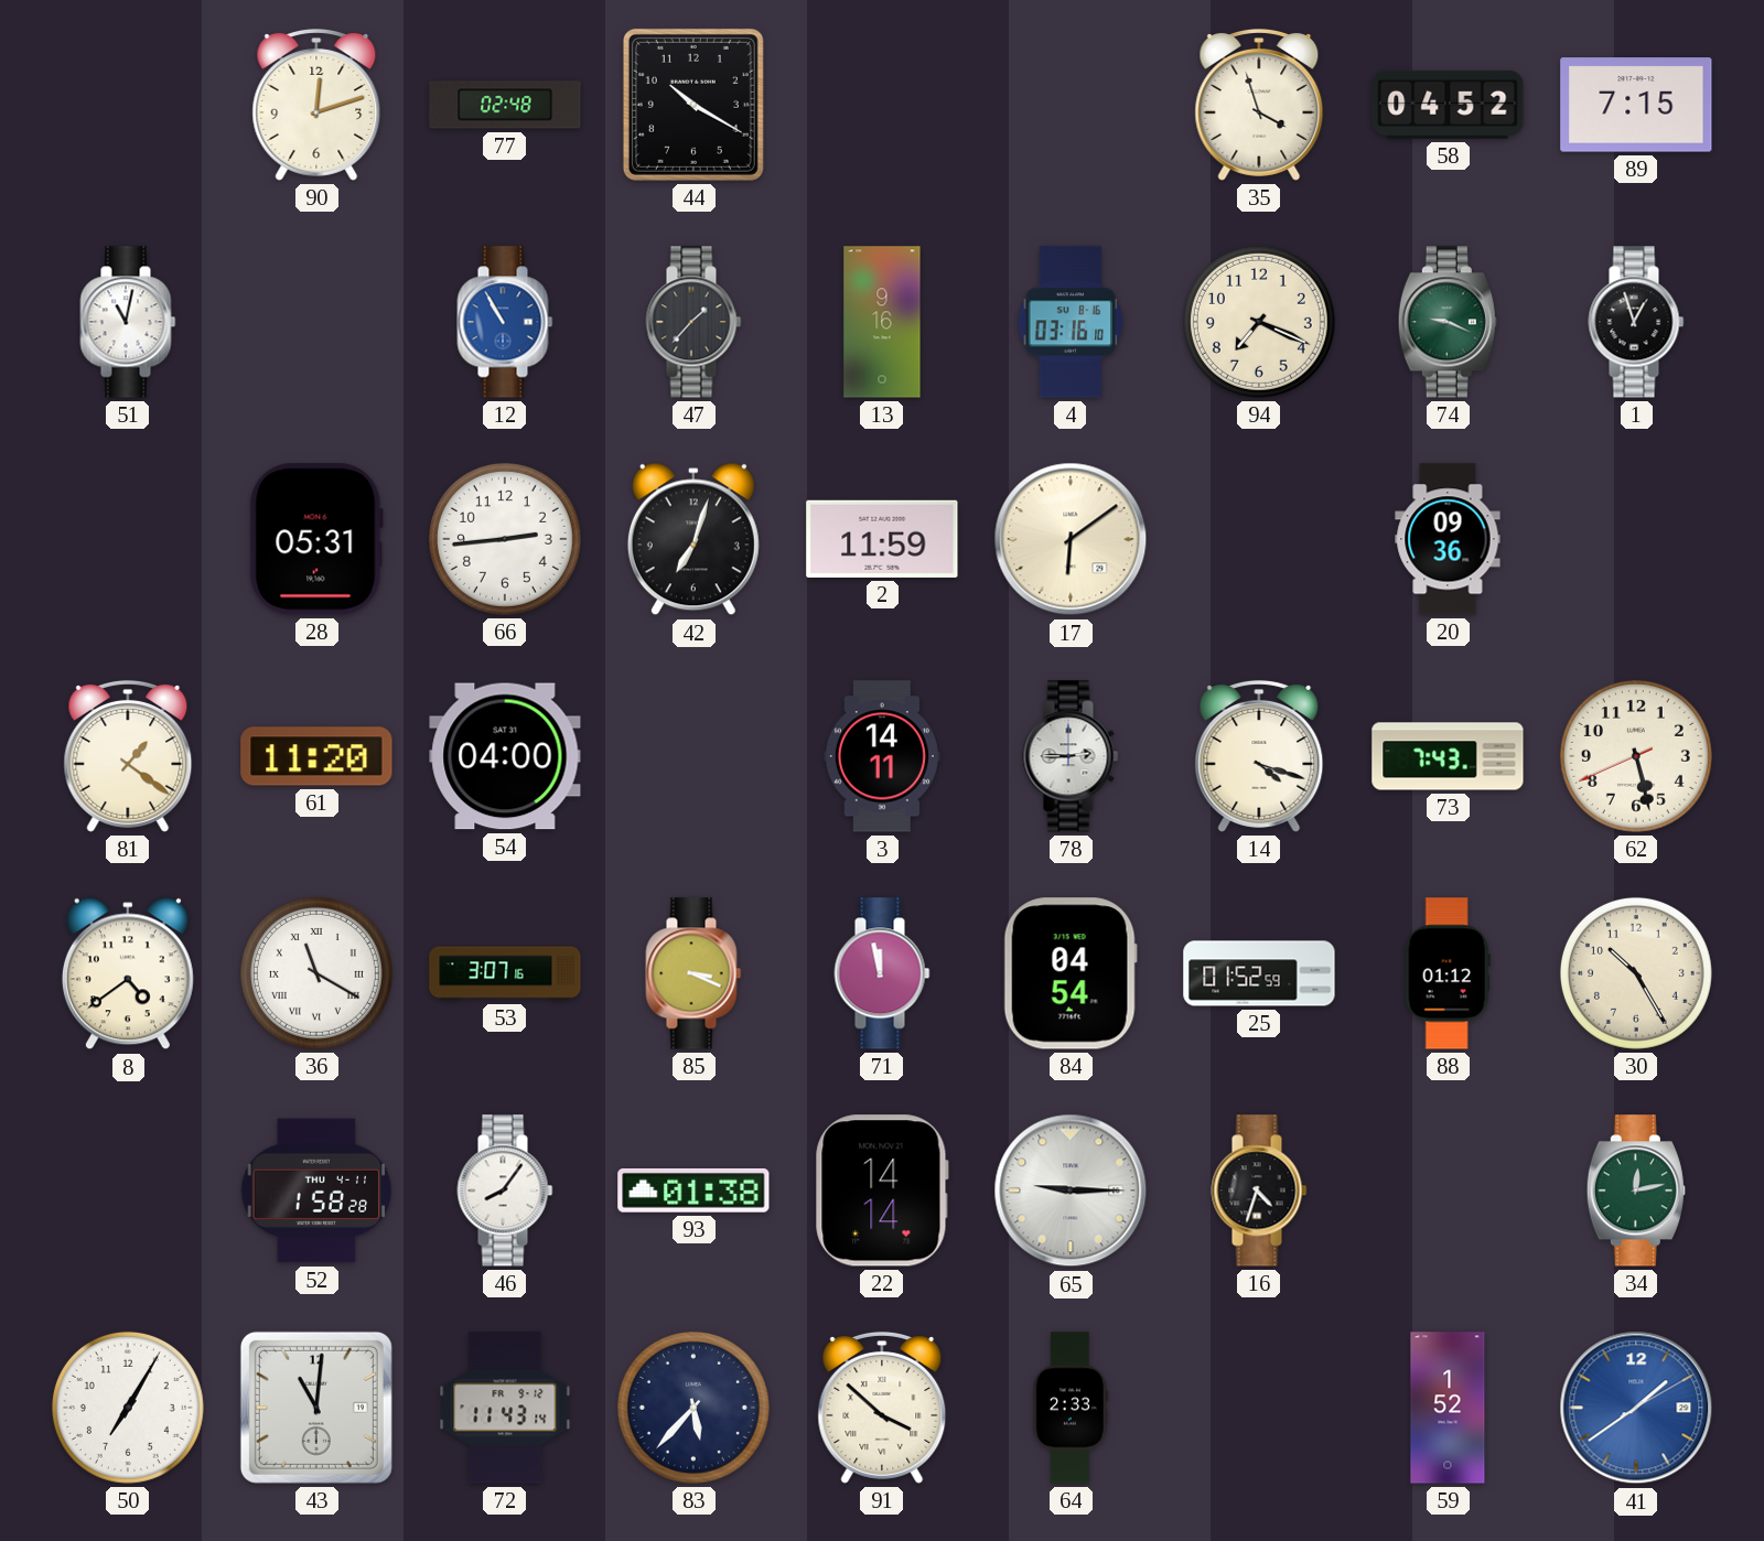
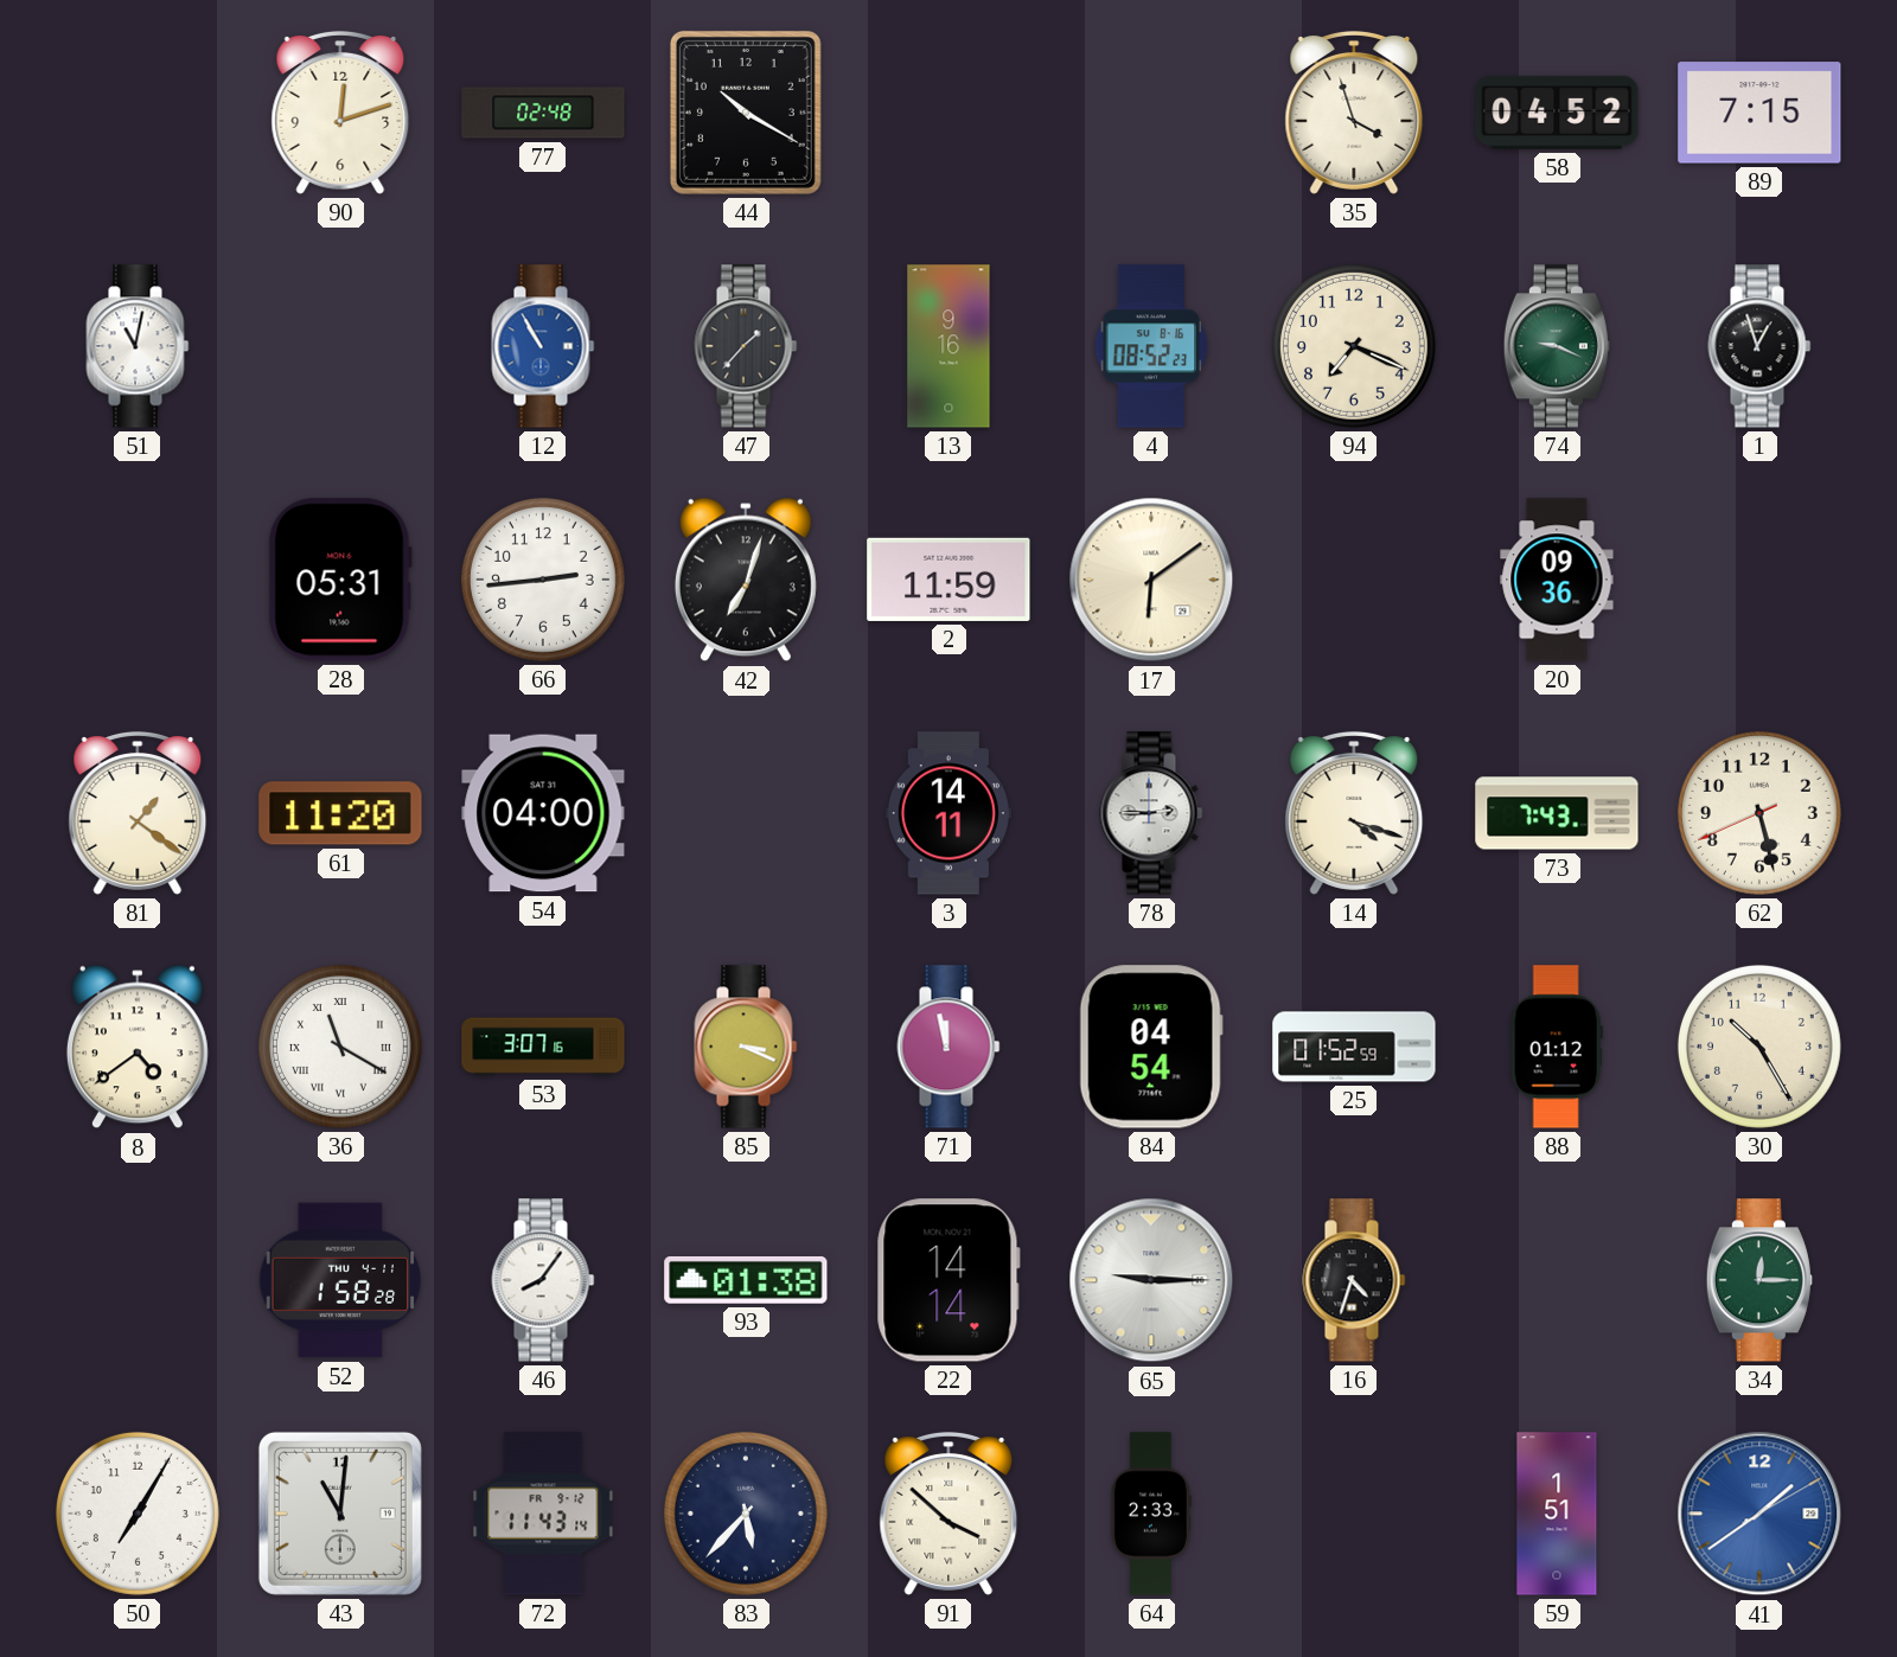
4: 03:16 -> 08:52 (1151, 346)
34: 12:13 -> 12:15 (1759, 1280)
59: 1:52 -> 1:51 (1557, 1514)
